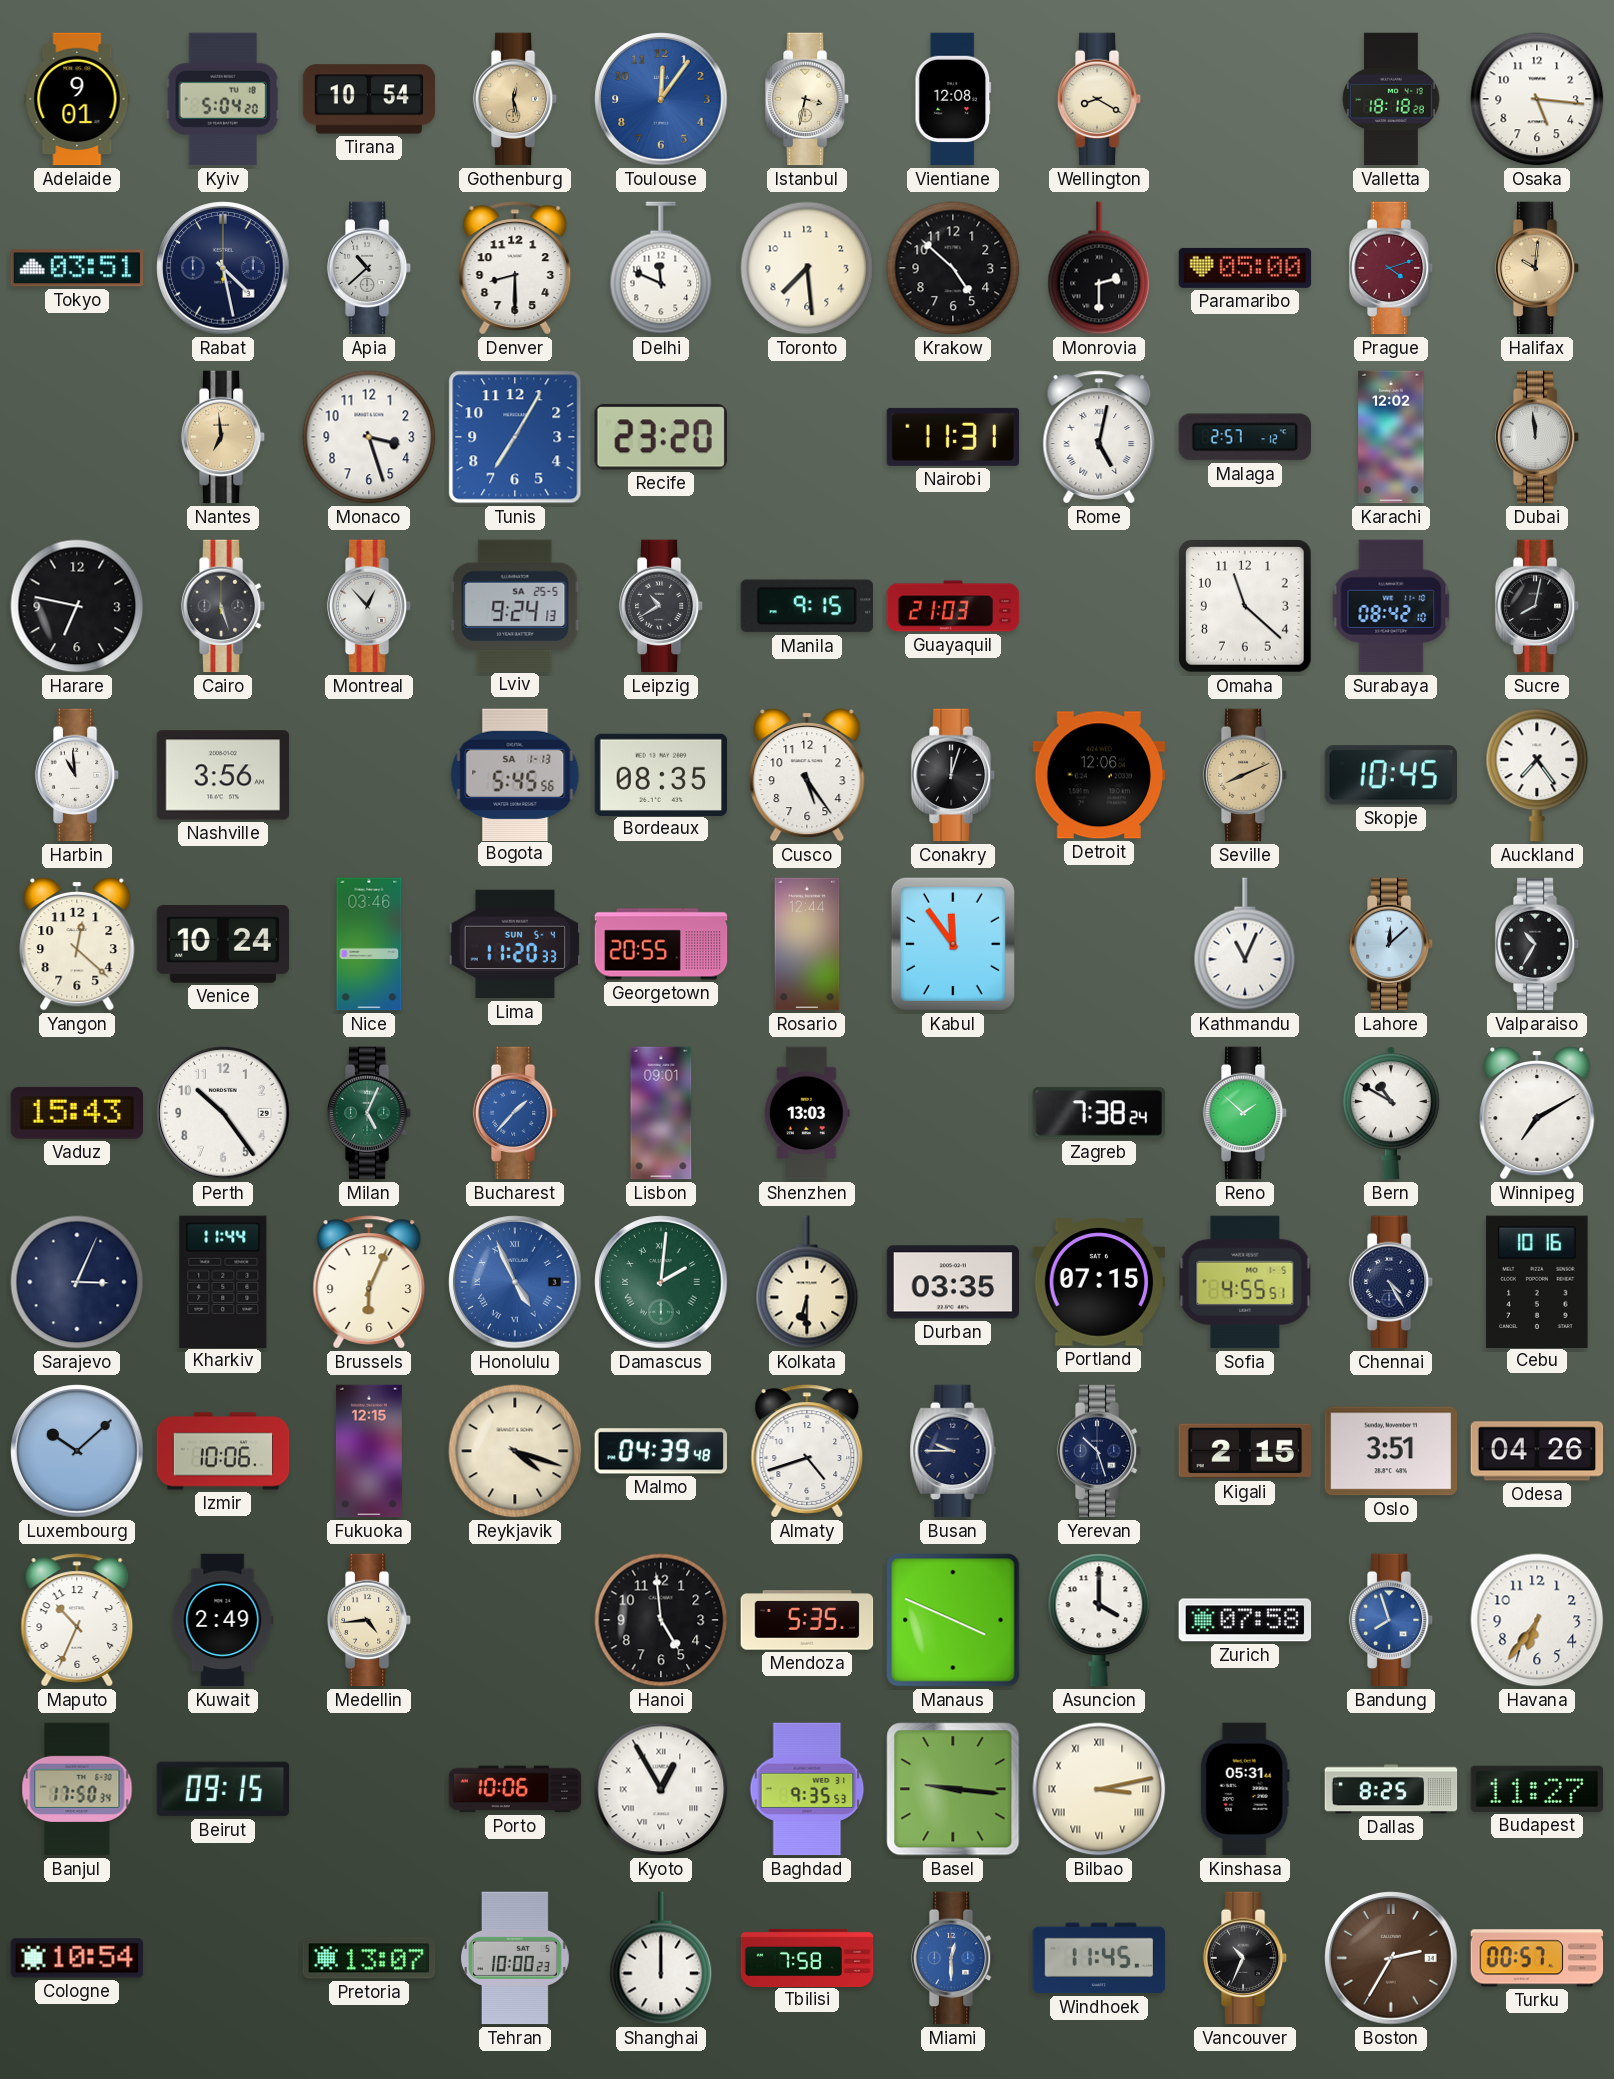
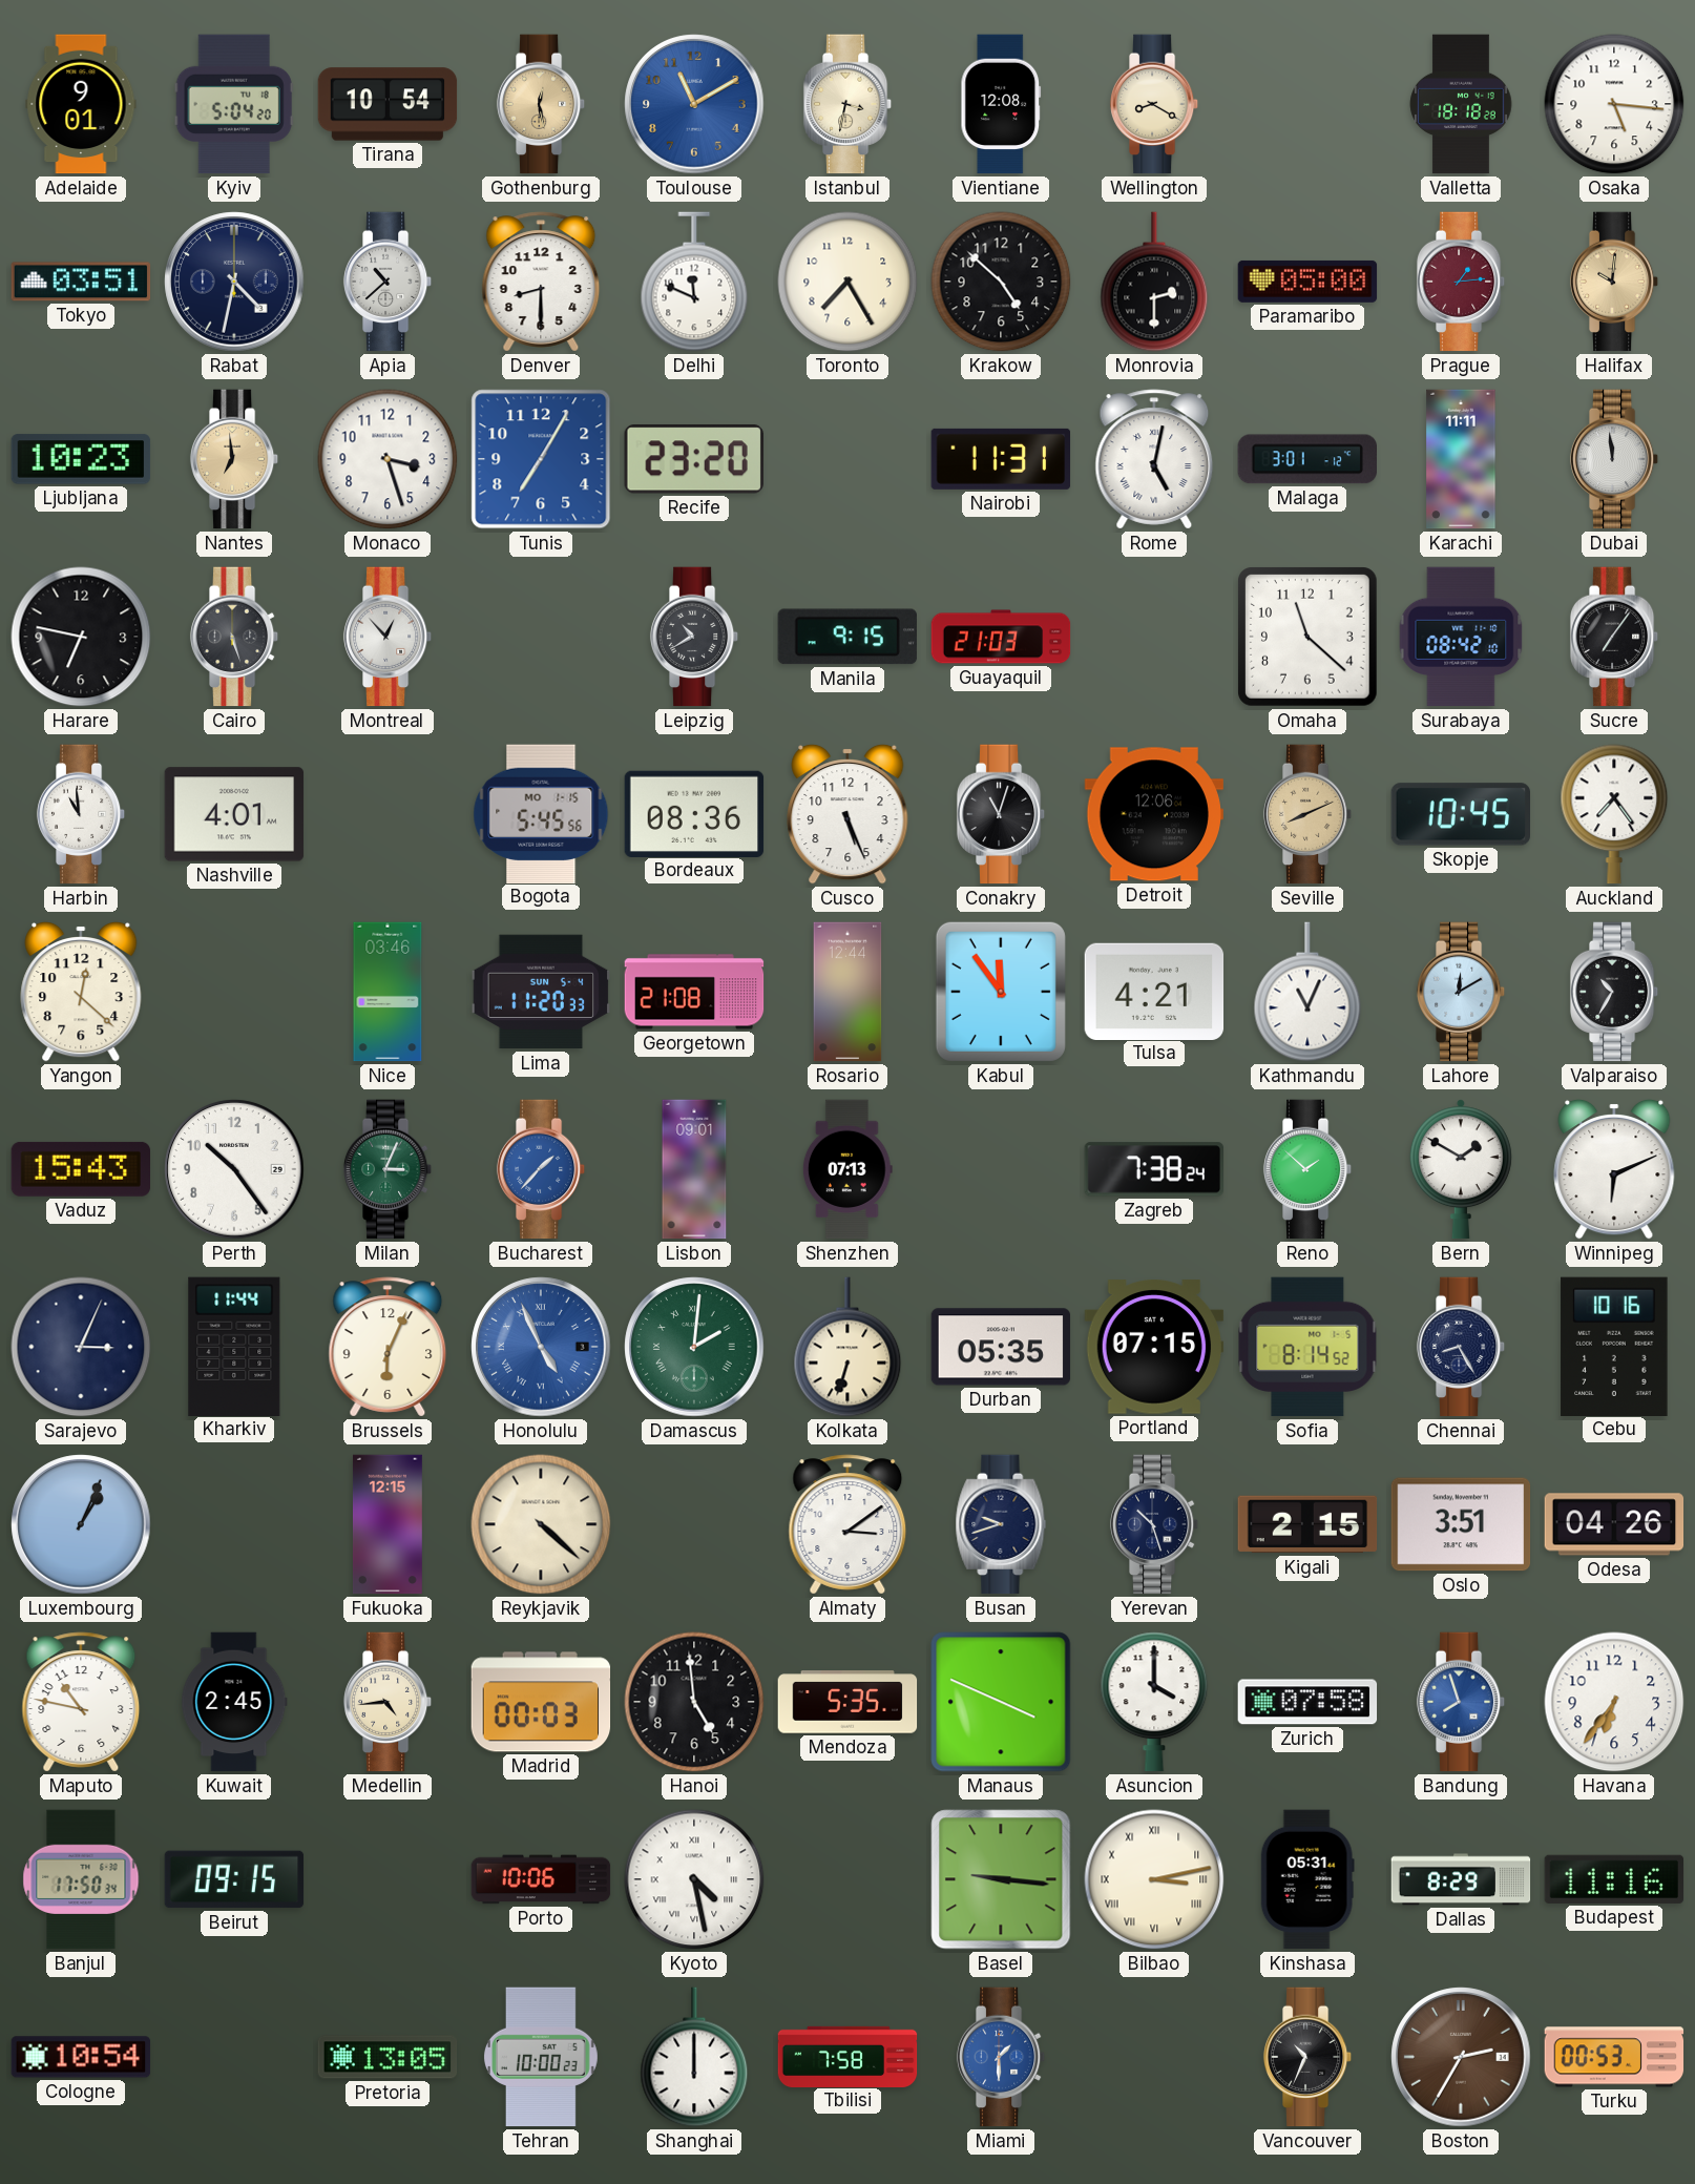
Toulouse: 12:06 -> 11:10 (694, 104)
Rabat: 4:28 -> 4:32 (234, 282)
Toronto: 7:29 -> 7:25 (847, 282)
Prague: 4:12 -> 1:14 (1461, 282)
Ljubljana: none -> 10:23 (81, 459)
Malaga: 2:57 -> 3:01 (1306, 459)
Karachi: 12:02 -> 11:11 (1461, 459)
Lviv: 9:24 -> none (515, 605)
Sucre: 8:02 -> 7:06 (1614, 637)
Nashville: 3:56 -> 4:01 (234, 814)
Bogota date: SA 1-13 -> MO 1-15 (541, 813)
Bordeaux: 08:35 -> 08:36 (694, 813)
Cusco: 5:24 -> 5:26 (847, 814)
Conakry: 12:03 -> 11:03 (1001, 814)
Venice: 10:24 -> none (223, 944)
Georgetown: 20:55 -> 21:08 (694, 992)
Tulsa: none -> 4:21 (1154, 991)
Lahore: 12:08 -> 12:10 (1461, 992)
Milan: 5:04 -> 3:04 (388, 1169)
Shenzhen: 13:03 -> 07:13 (847, 1169)
Bern: 10:50 -> 1:50 (1461, 1169)
Winnipeg: 7:10 -> 6:11 (1614, 1169)
Kolkata: 6:30 -> 6:33 (847, 1347)
Durban: 03:35 -> 05:35 (1001, 1347)
Sofia: 4:55 -> 8:14 (1307, 1347)
Chennai: 4:25 -> 8:25 (1461, 1347)
Luxembourg: 10:08 -> 1:04 (81, 1524)
Izmir: 10:06 -> none (223, 1451)
Reykjavik: 4:18 -> 4:22 (541, 1524)
Malmo: 04:39 -> none (660, 1451)
Almaty: 4:42 -> 3:09 (847, 1524)
Busan: 9:45 -> 9:42 (1001, 1524)
Maputo: 10:34 -> 10:47 (81, 1702)
Kuwait: 2:49 -> 2:45 (234, 1702)
Madrid: none -> 00:03 (541, 1702)
Kyoto: 12:55 -> 4:28 (694, 1879)
Baghdad: 9:35 -> none (807, 1789)
Dallas: 8:25 -> 8:29 (1461, 1879)
Budapest: 11:27 -> 11:16 (1614, 1879)
Pretoria: 13:07 -> 13:05 (388, 2057)
Miami: 12:30 -> 1:30 (1001, 2057)
Windhoek: 11:45 -> none (1099, 1958)
Turku: 00:57 -> 00:53 (1614, 2057)
